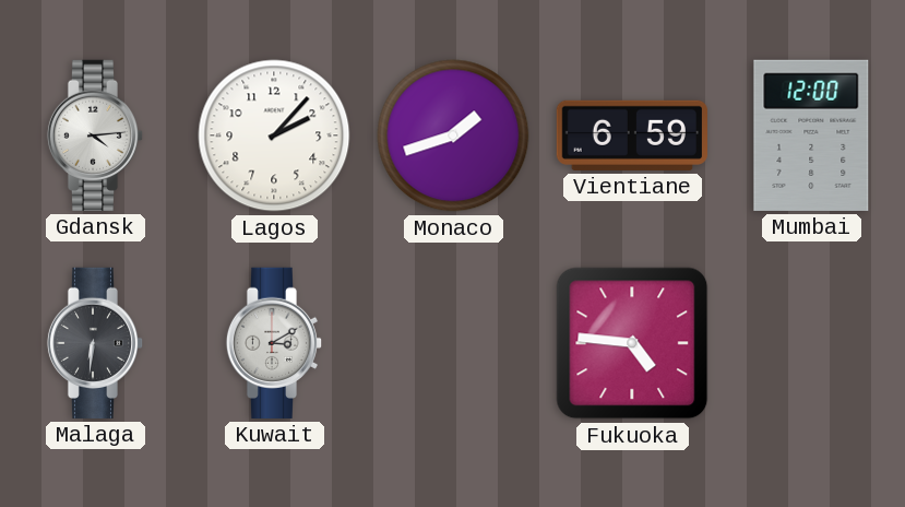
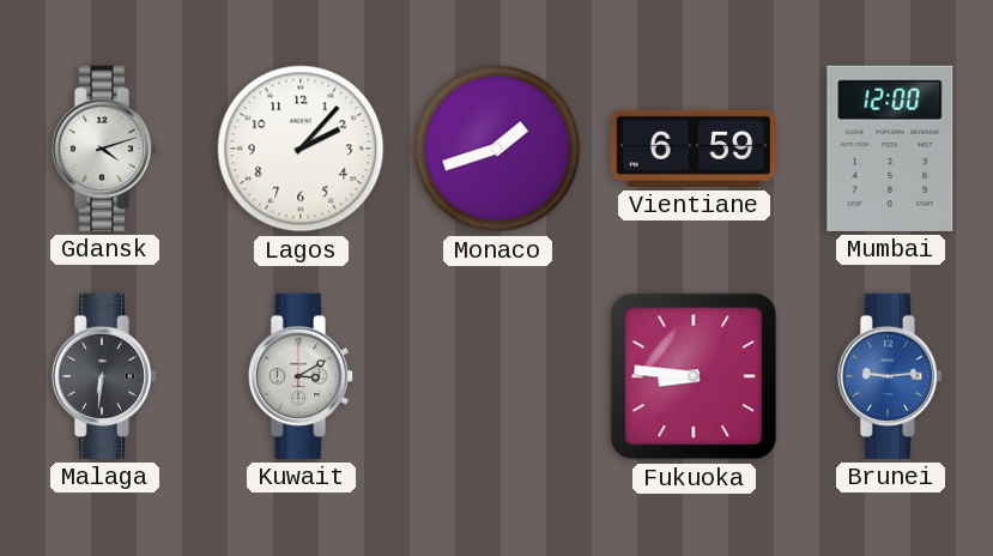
Gdansk: 4:14 -> 4:12 (104, 149)
Fukuoka: 4:46 -> 8:46 (694, 376)
Brunei: none -> 9:14 (890, 376)
